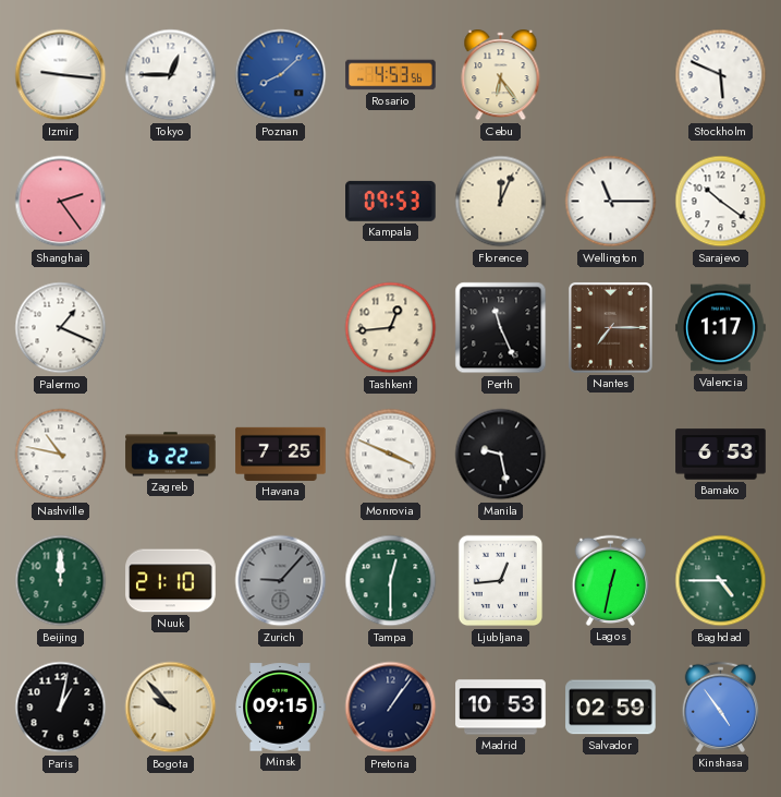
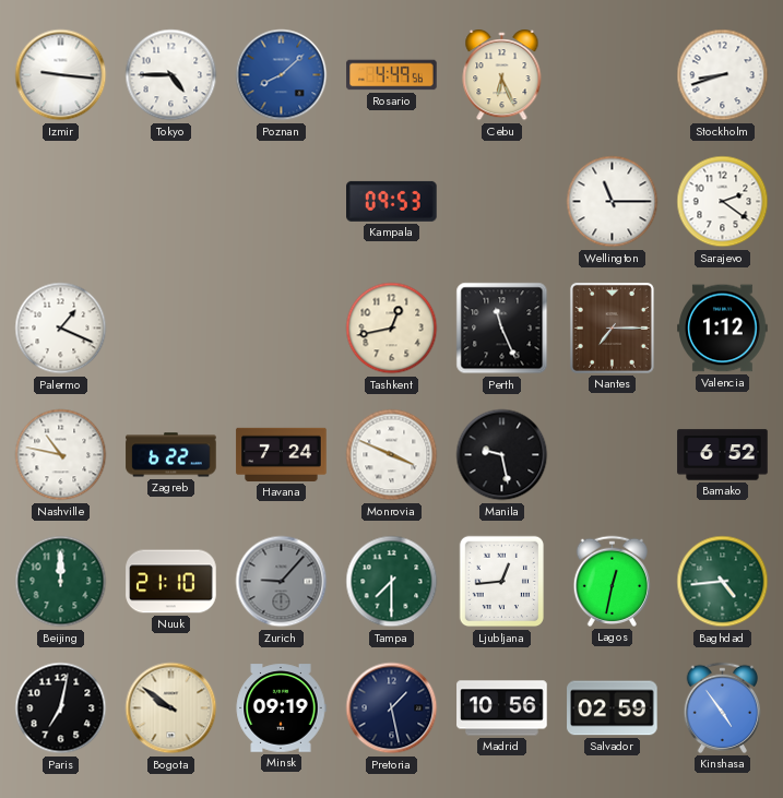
Tokyo: 12:45 -> 4:45 (171, 75)
Rosario: 4:53 -> 4:49 (392, 75)
Cebu: 6:24 -> 6:26 (502, 76)
Stockholm: 5:49 -> 8:42 (723, 75)
Shanghai: 2:24 -> none (61, 202)
Florence: 12:04 -> none (501, 202)
Sarajevo: 10:21 -> 2:21 (723, 202)
Tashkent: 12:44 -> 12:43 (392, 329)
Valencia: 1:17 -> 1:12 (723, 329)
Havana: 7:25 -> 7:24 (282, 454)
Bamako: 6:53 -> 6:52 (723, 455)
Tampa: 12:30 -> 7:30 (392, 582)
Baghdad: 4:45 -> 4:44 (723, 582)
Paris: 1:02 -> 7:02 (61, 708)
Bogota: 9:53 -> 9:51 (171, 708)
Minsk: 09:15 -> 09:19 (281, 708)
Pretoria: 1:06 -> 1:28 (392, 708)
Madrid: 10:53 -> 10:56 (502, 708)
